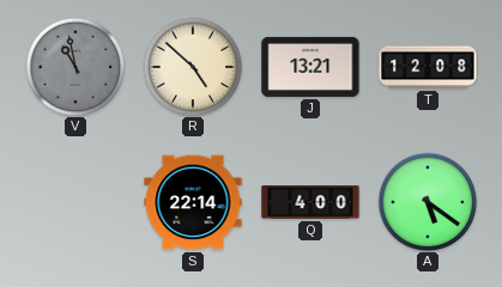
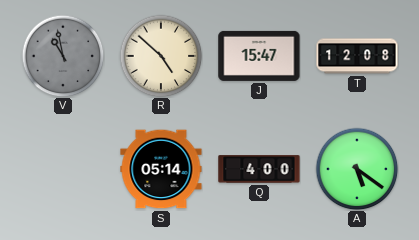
J: 13:21 -> 15:47 (259, 56)
S: 22:14 -> 05:14 (161, 169)
